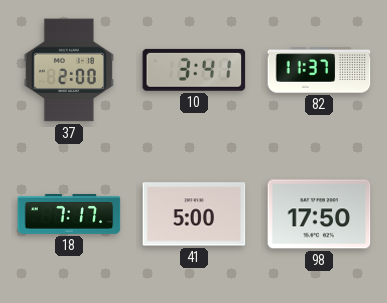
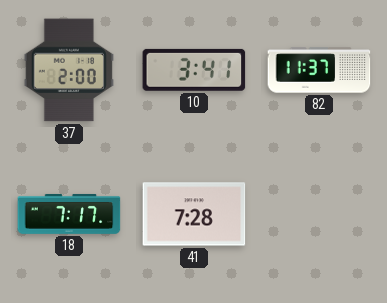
41: 5:00 -> 7:28 (194, 214)
98: 17:50 -> none (319, 214)
